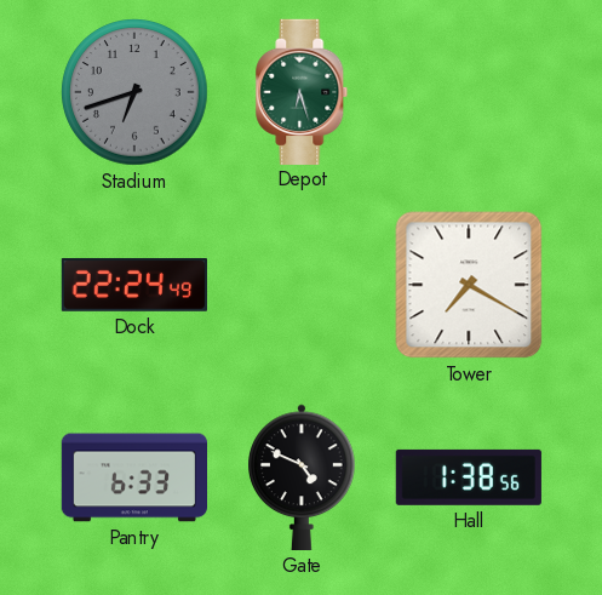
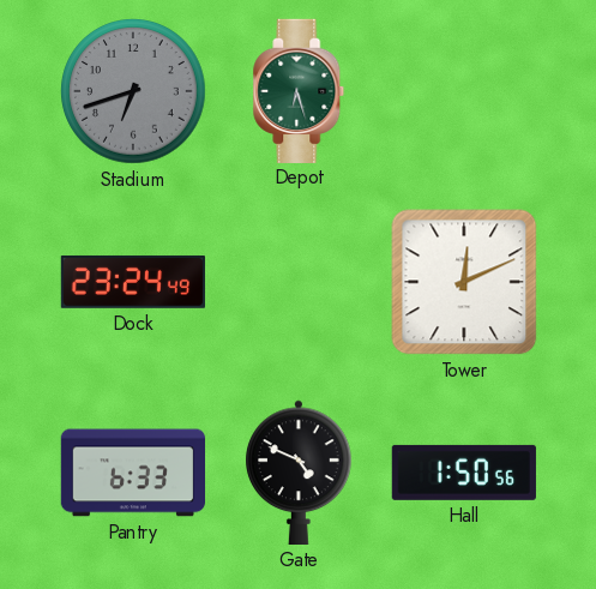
Dock: 22:24 -> 23:24 (133, 282)
Tower: 7:20 -> 12:11 (464, 282)
Hall: 1:38 -> 1:50 (464, 473)
